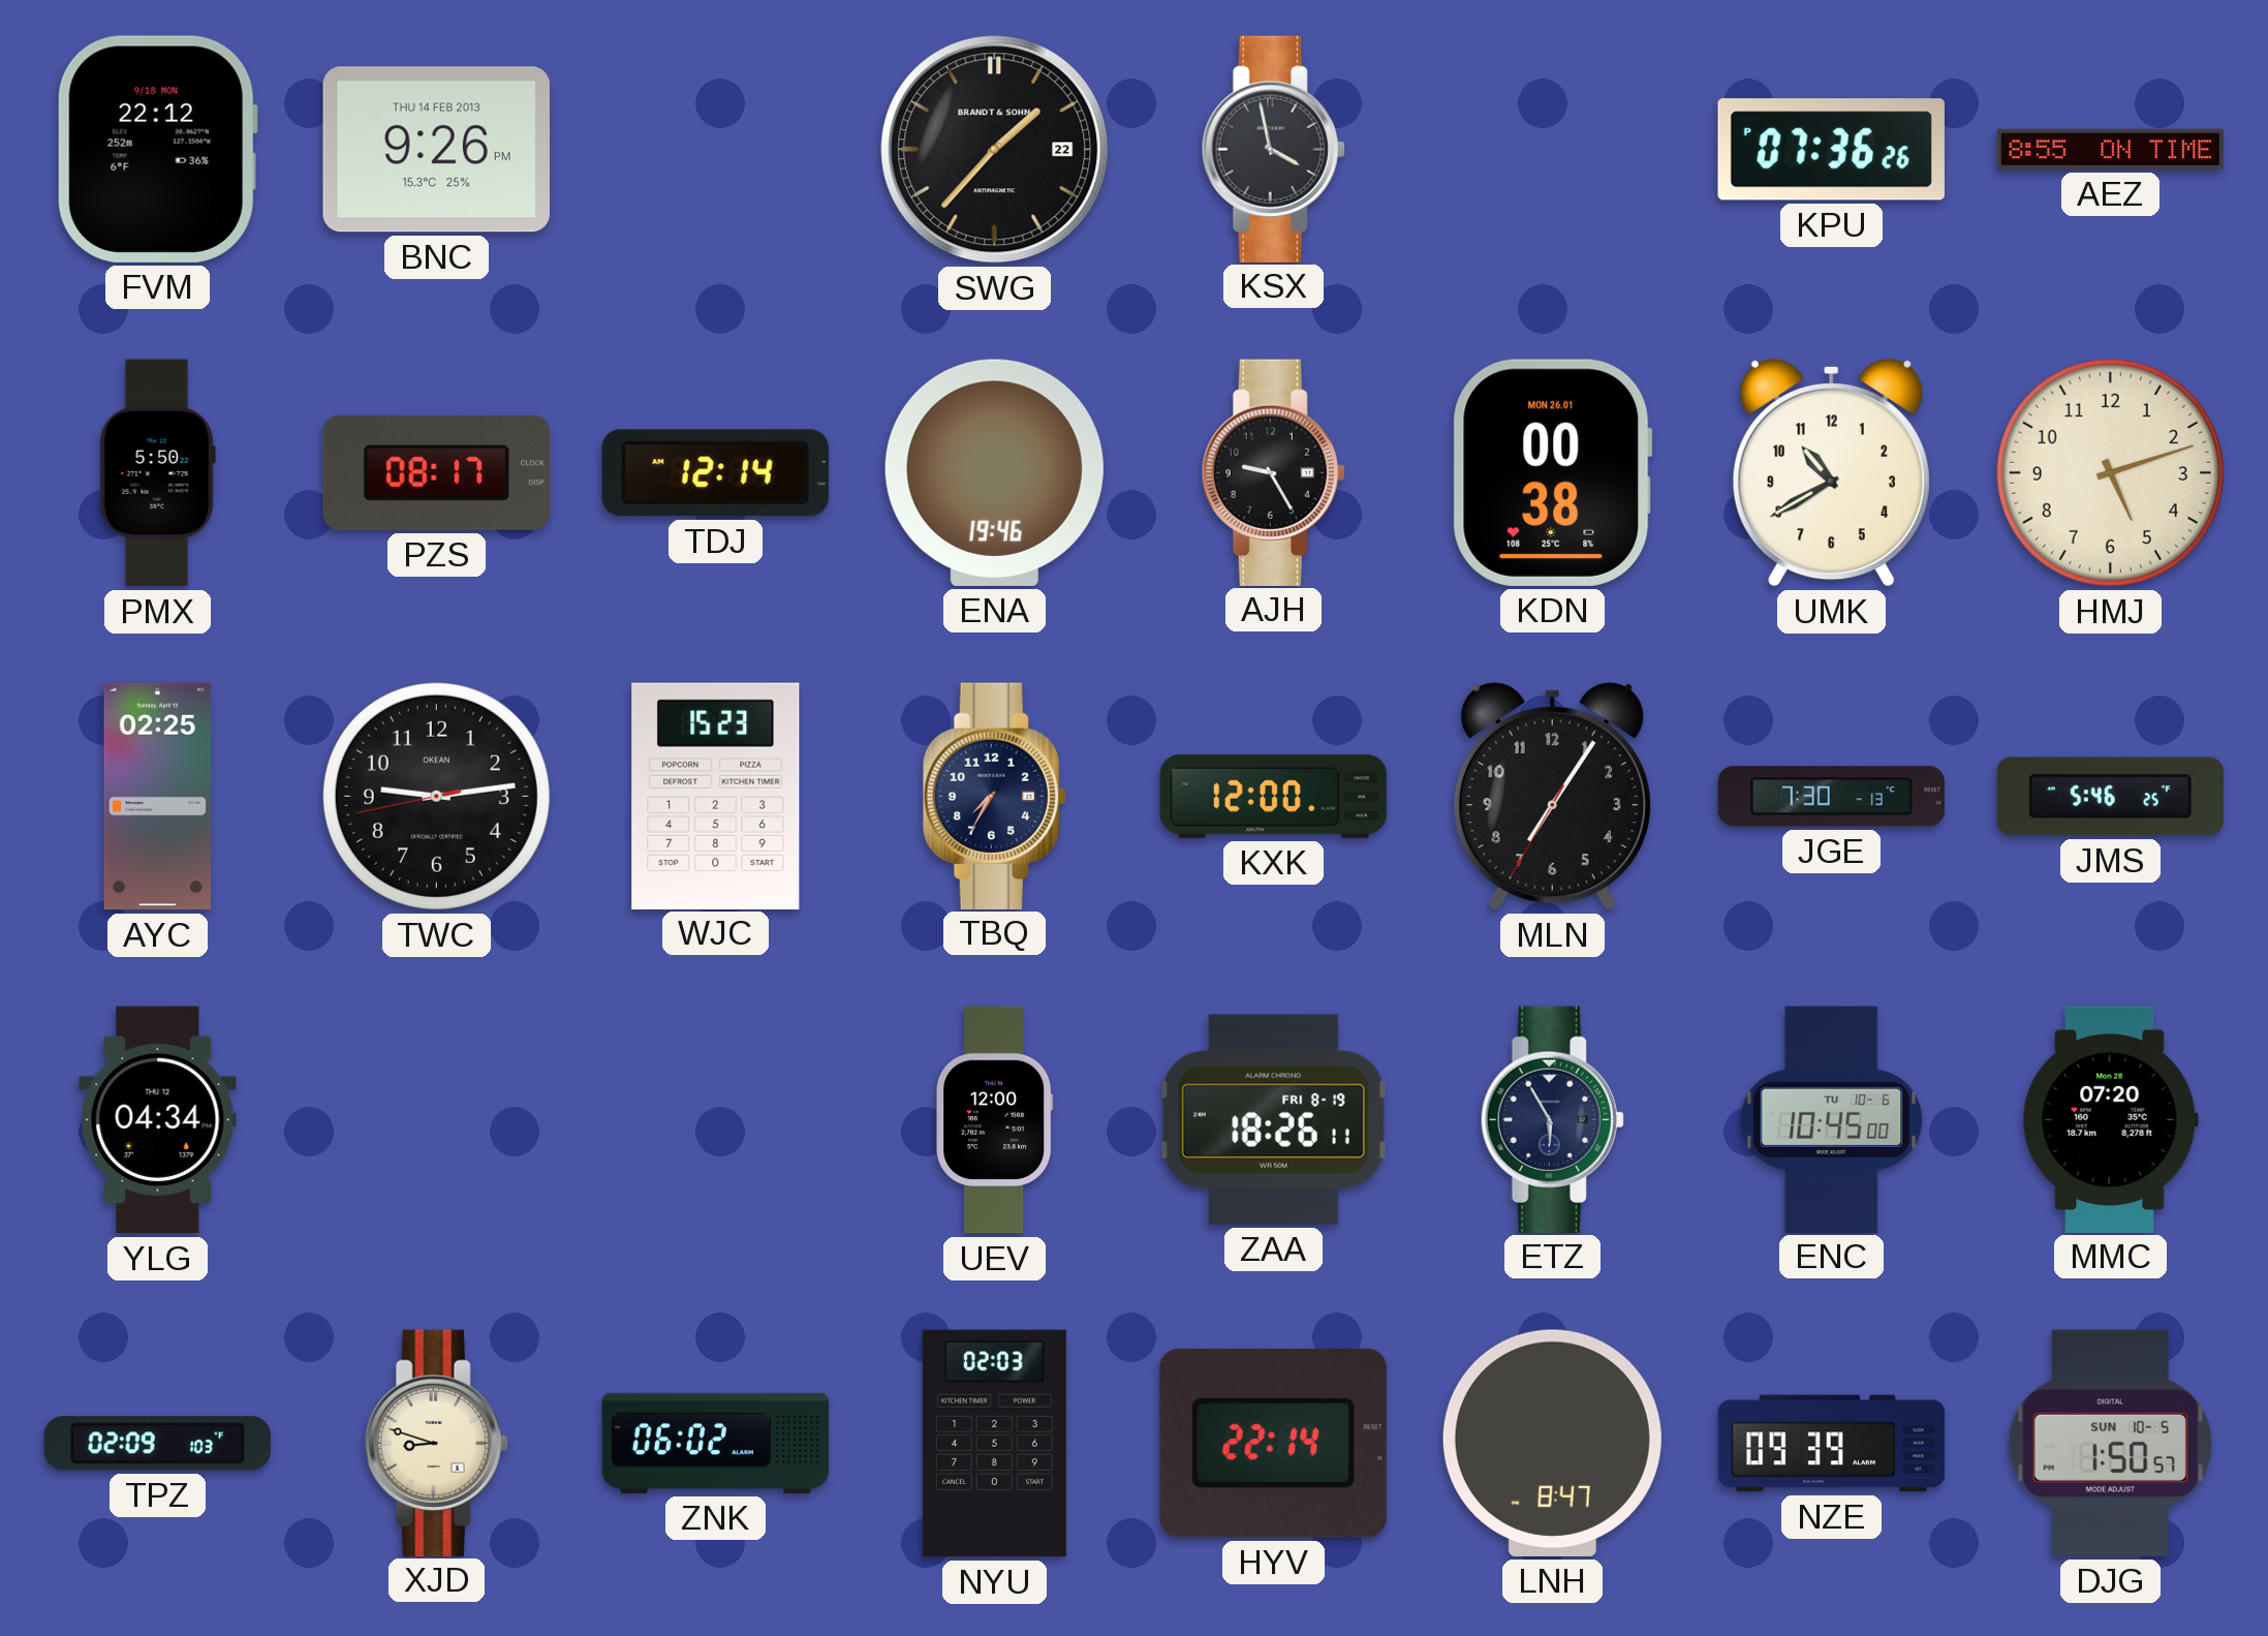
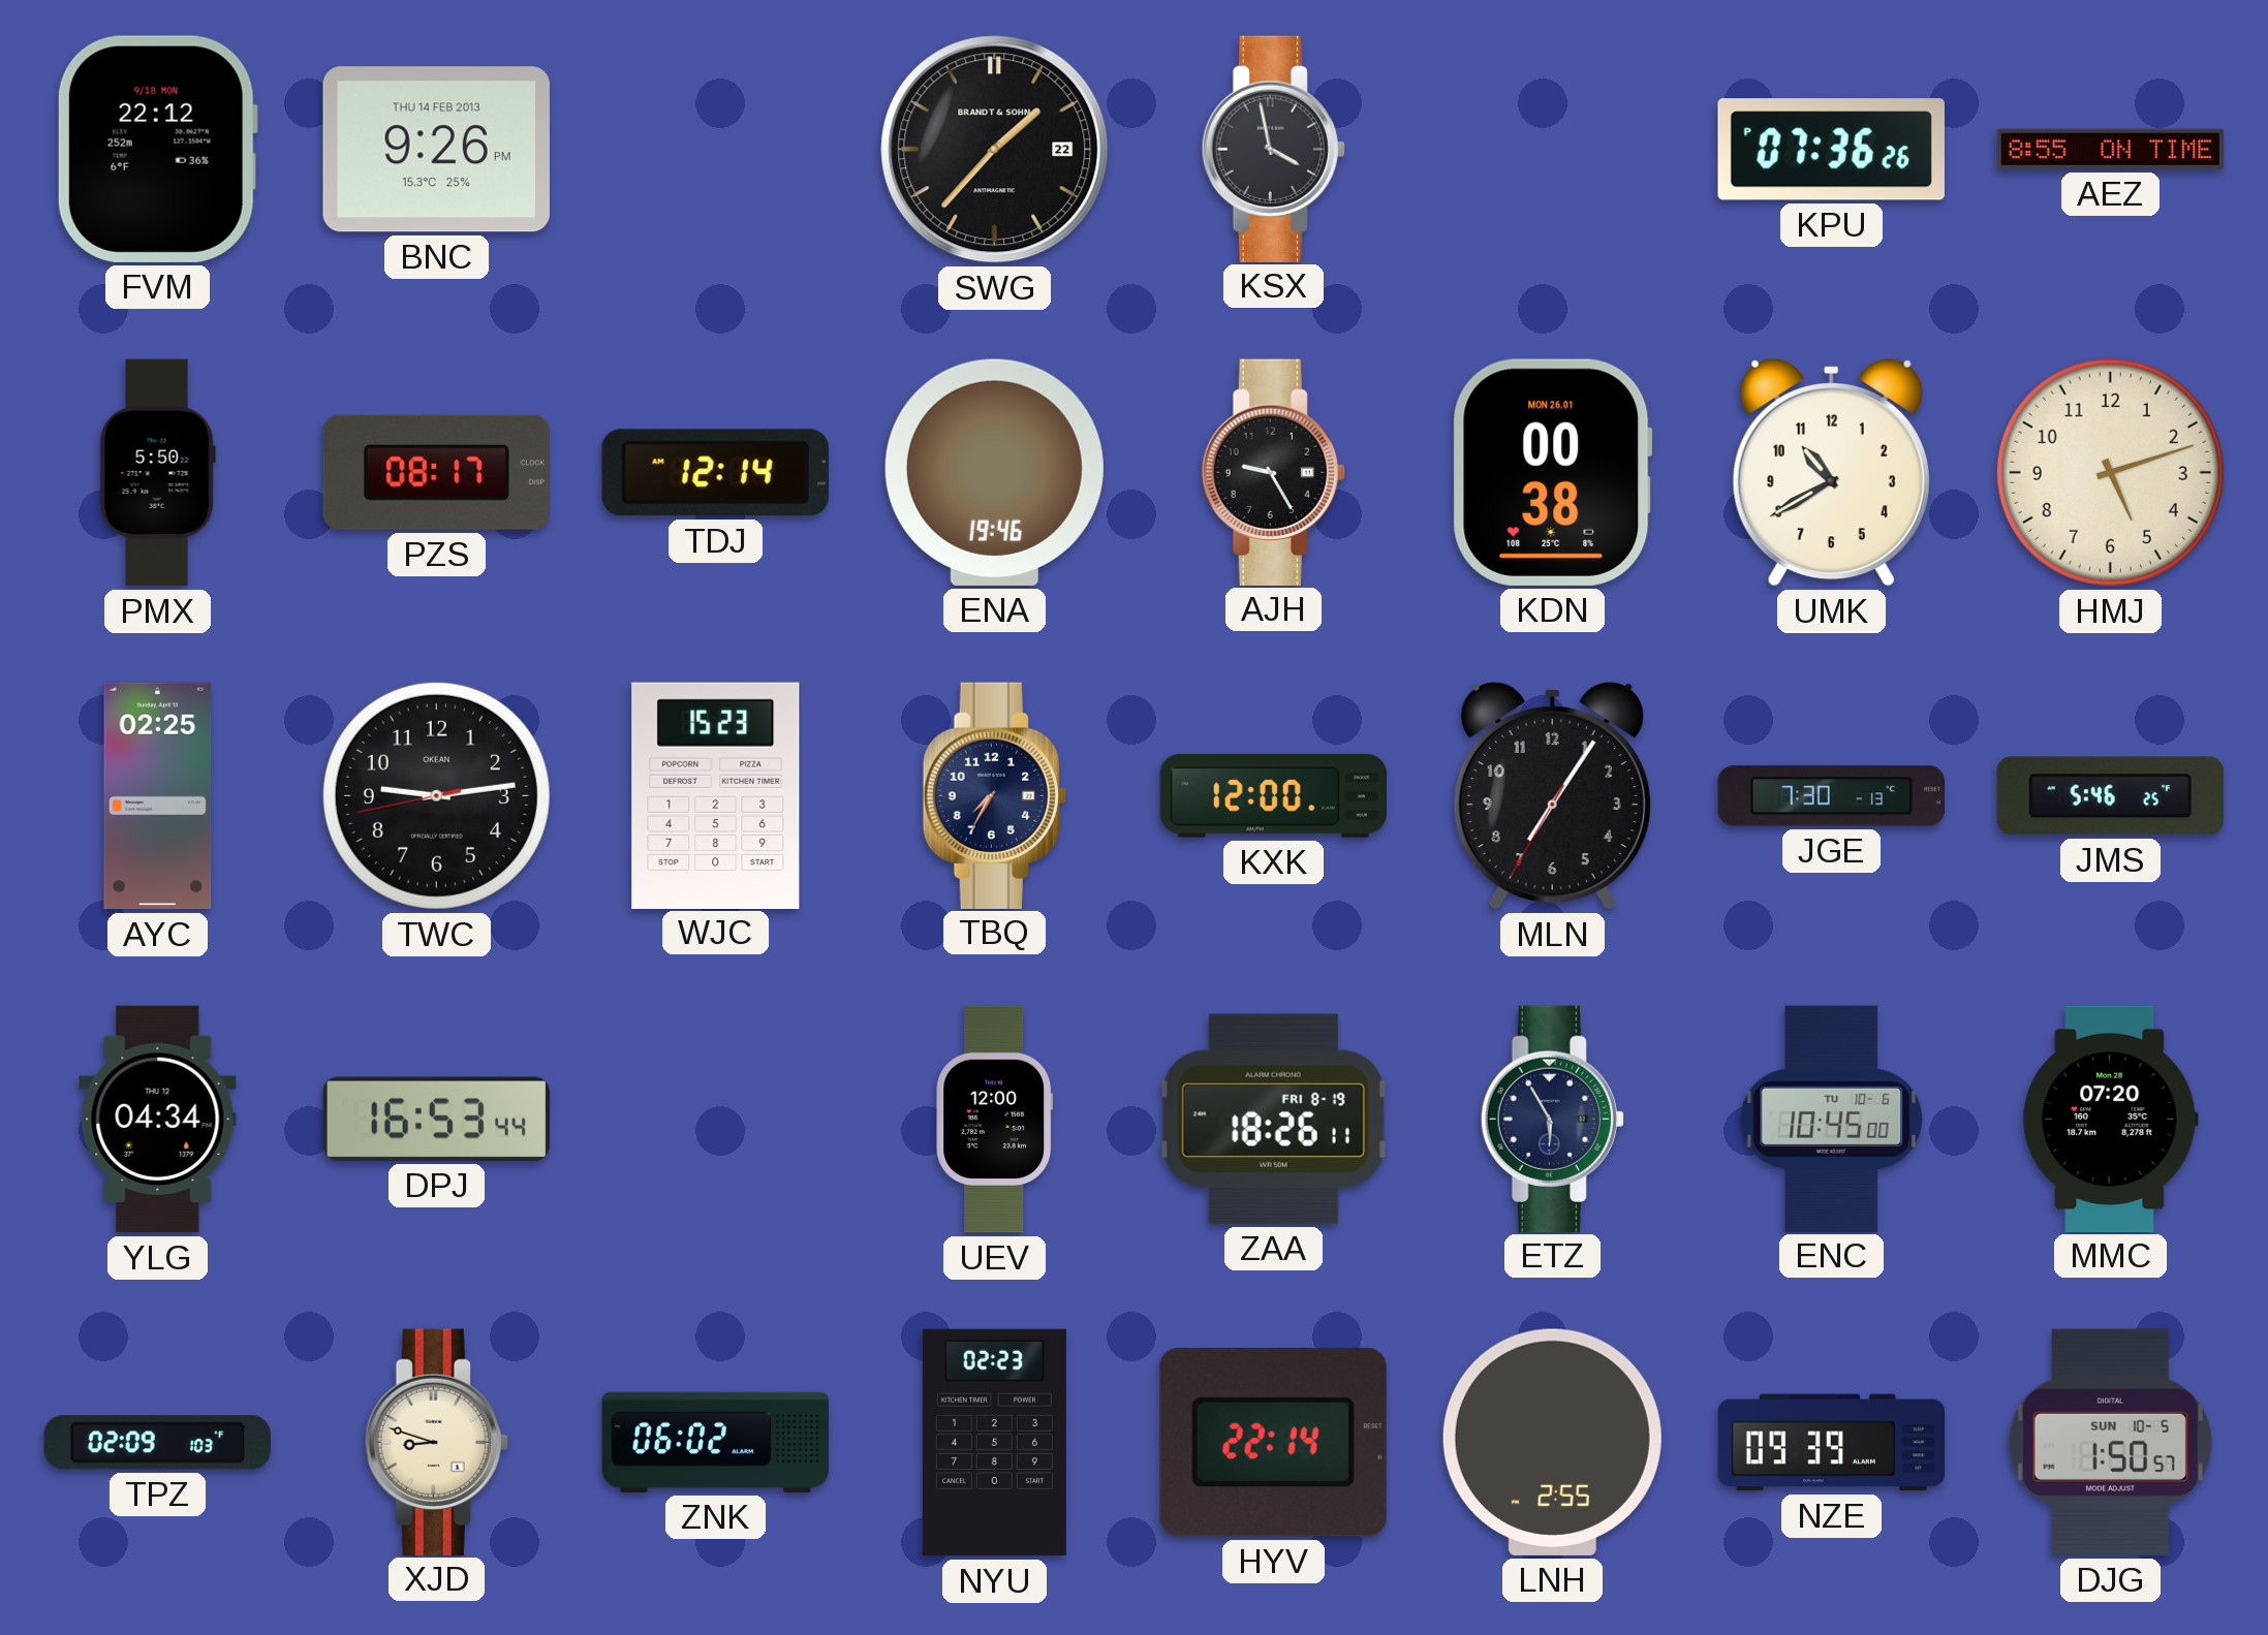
DPJ: none -> 16:53 (436, 1119)
NYU: 02:03 -> 02:23 (994, 1443)
LNH: 8:47 -> 2:55 (1552, 1442)
